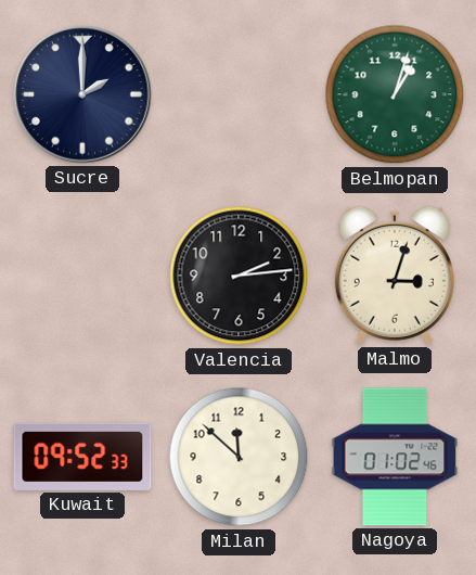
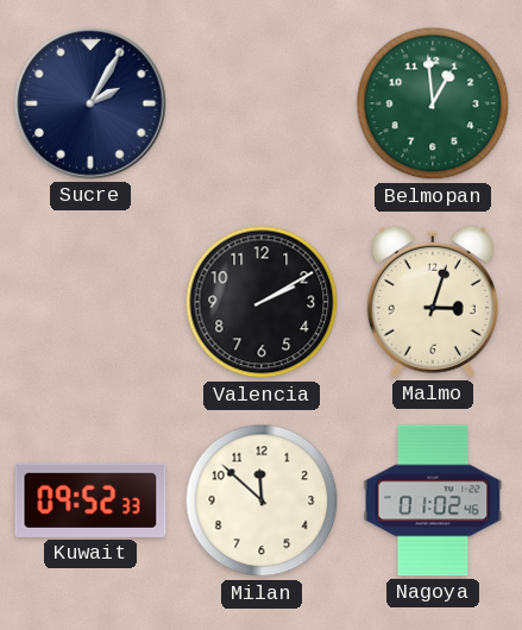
Sucre: 2:00 -> 2:05 (90, 103)
Belmopan: 1:03 -> 12:59 (433, 103)
Valencia: 2:14 -> 2:10 (262, 302)
